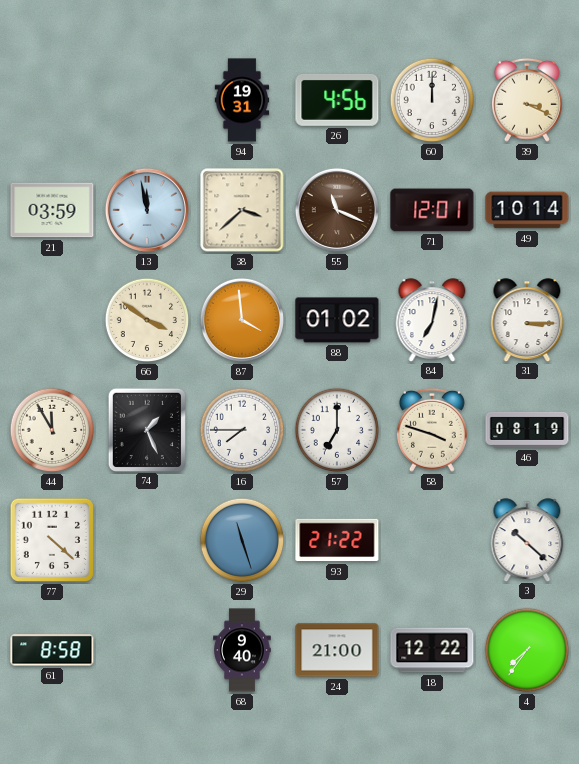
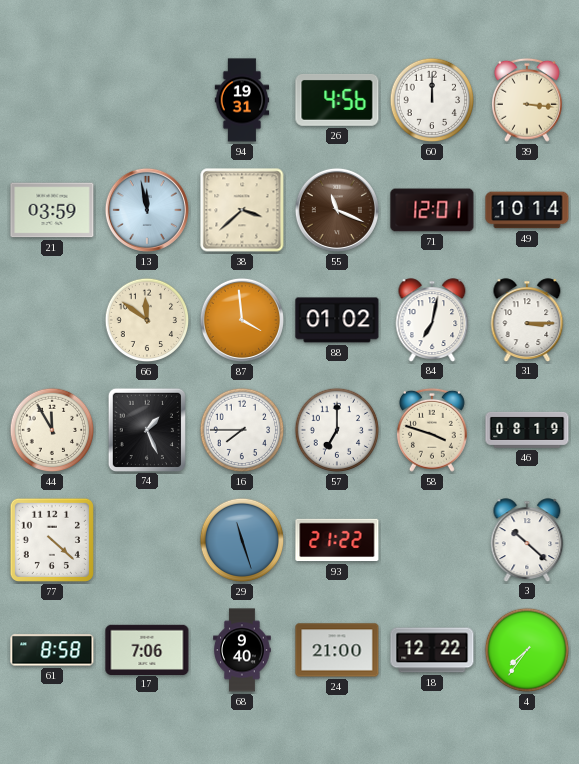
39: 3:19 -> 3:16 (527, 100)
66: 3:51 -> 11:51 (147, 320)
17: none -> 7:06 (147, 649)
